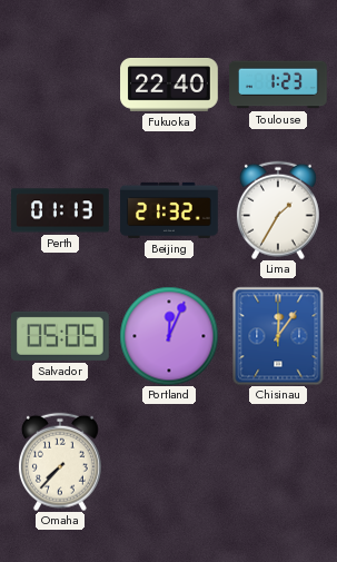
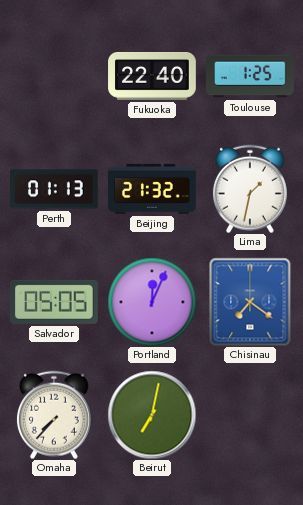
Toulouse: 1:23 -> 1:25 (251, 76)
Lima: 1:35 -> 1:32 (250, 189)
Chisinau: 12:06 -> 7:21 (250, 302)
Beirut: none -> 7:02 (152, 415)
